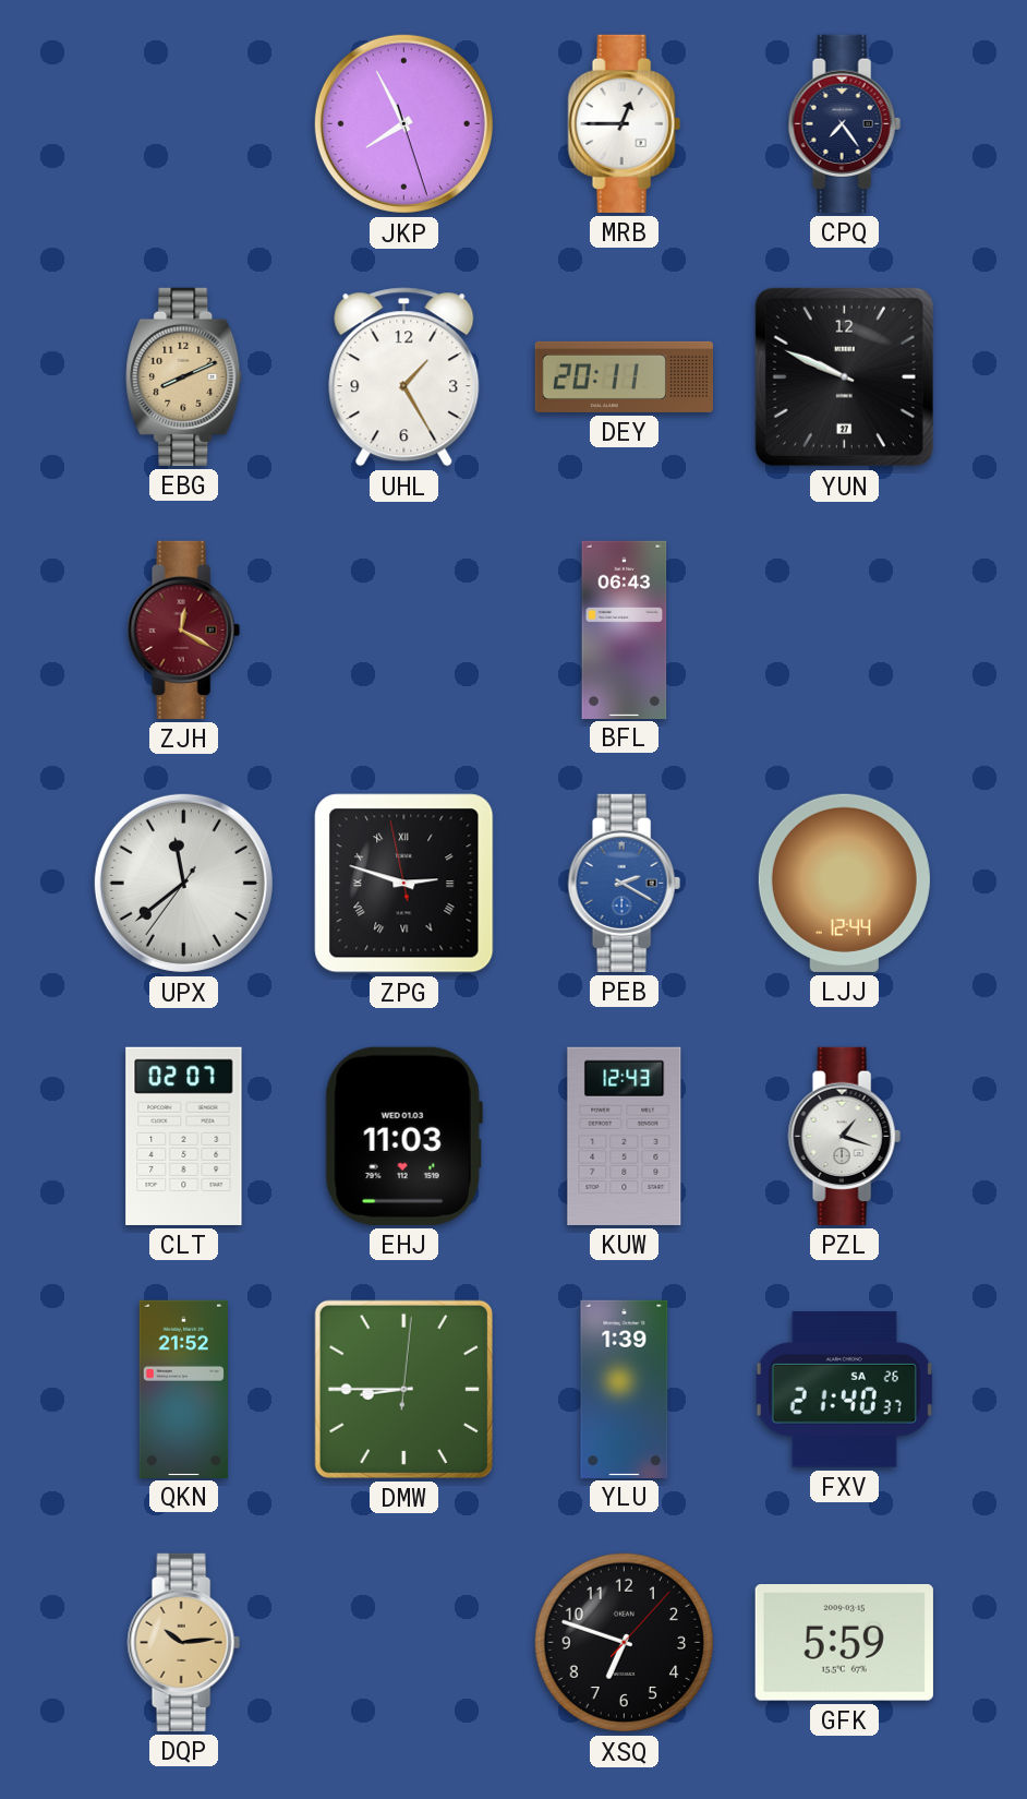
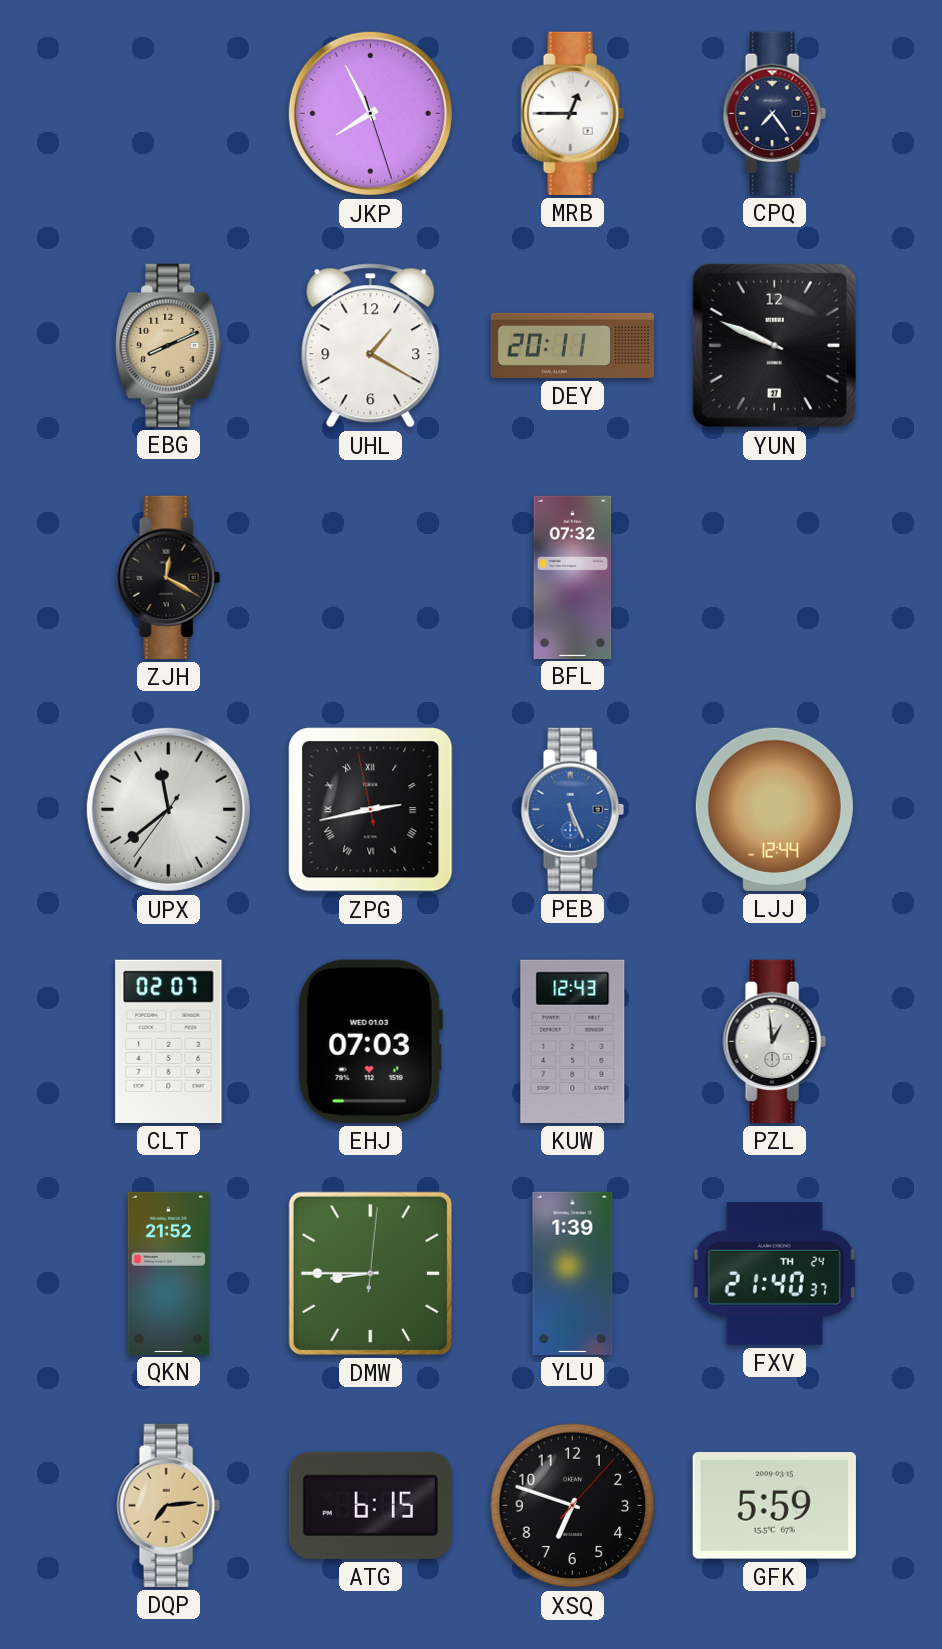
UHL: 1:25 -> 1:20 (371, 346)
ZJH dial: burgundy -> black (168, 577)
BFL: 06:43 -> 07:32 (573, 577)
ZPG: 2:47 -> 2:42 (371, 810)
PEB: 2:20 -> 5:26 (572, 809)
EHJ: 11:03 -> 07:03 (370, 1041)
PZL: 1:18 -> 12:59 (774, 1041)
FXV date: SA 26 -> TH 24 (774, 1273)
DQP: 10:14 -> 7:14 (168, 1505)
ATG: none -> 6:15 (370, 1505)
